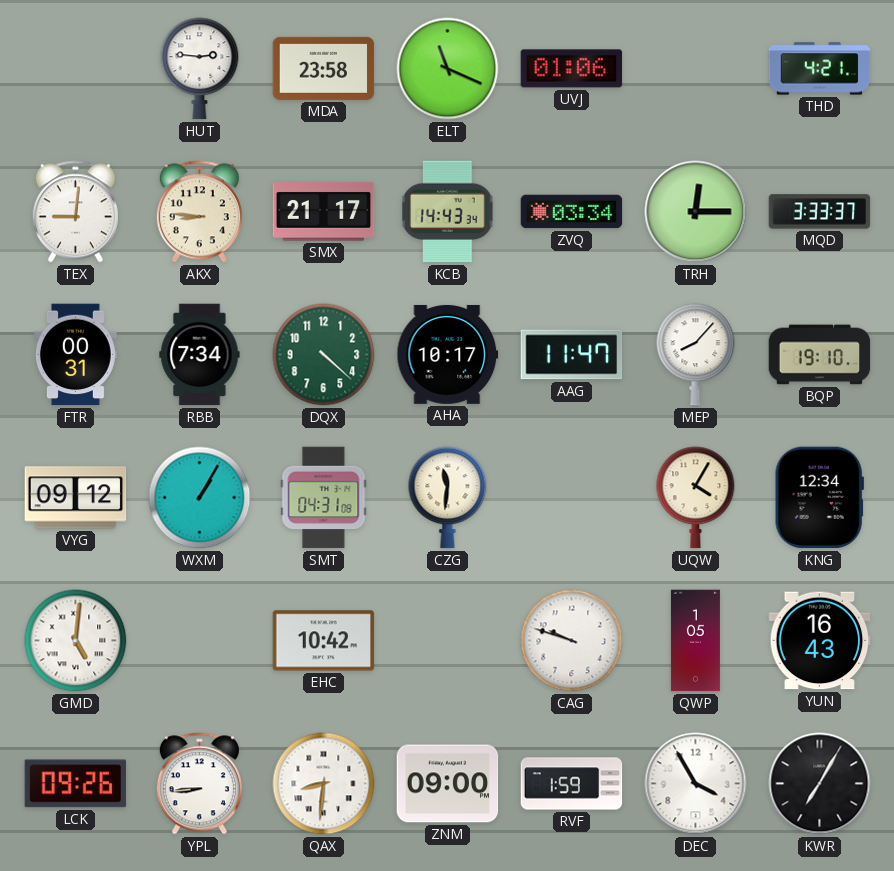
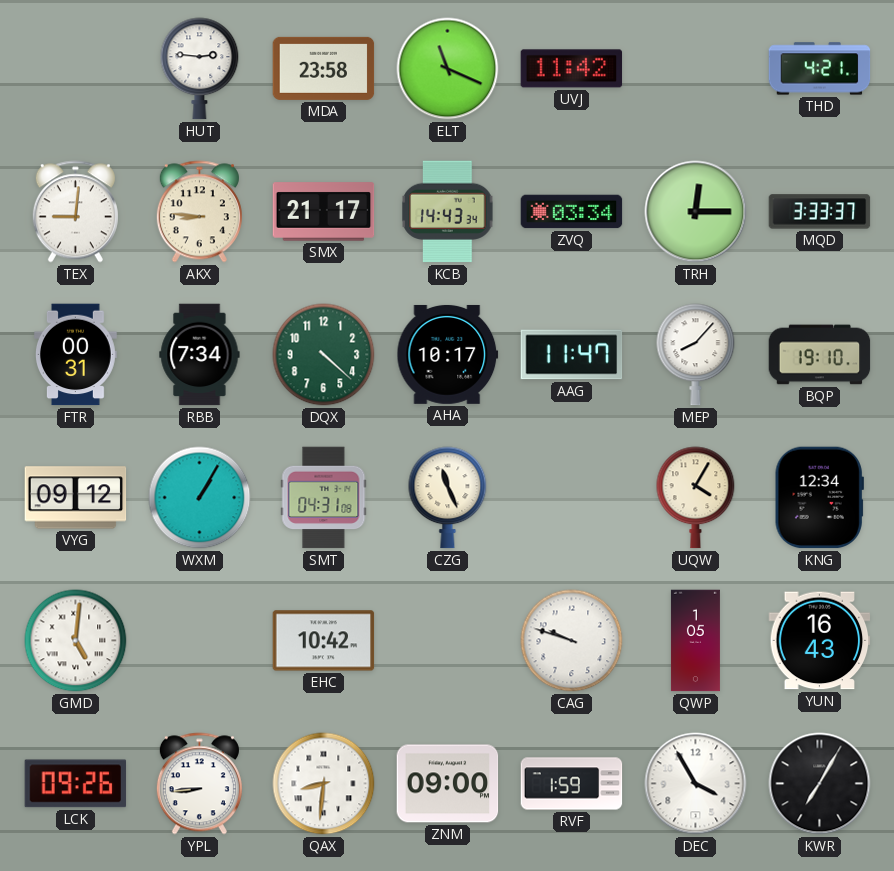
UVJ: 01:06 -> 11:42 (572, 69)
CZG: 11:31 -> 11:26 (448, 498)
